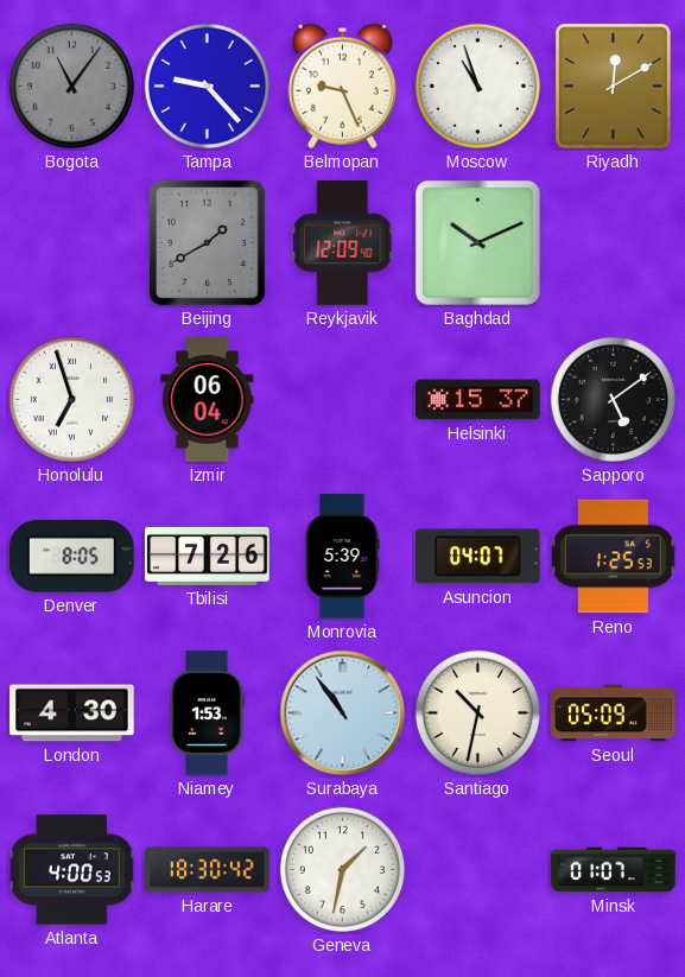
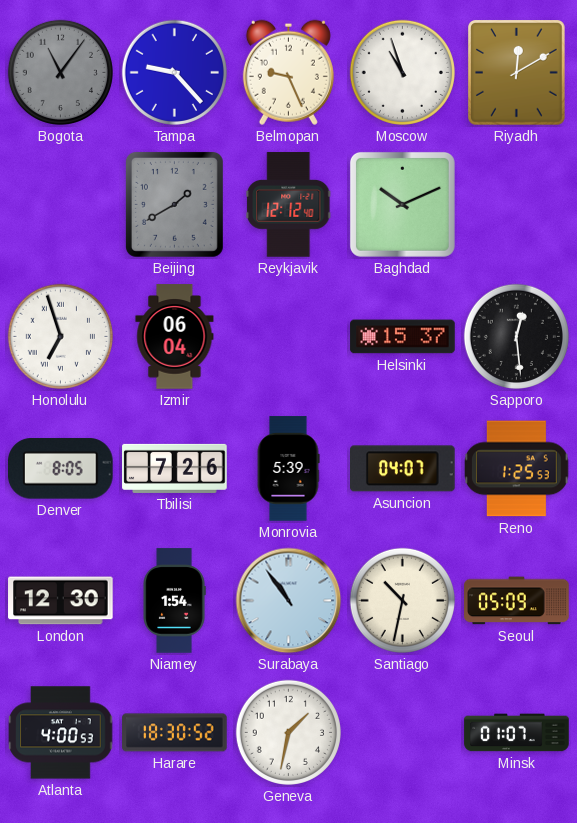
Reykjavik: 12:09 -> 12:12 (289, 205)
Sapporo: 5:09 -> 12:29 (516, 336)
London: 4:30 -> 12:30 (61, 601)
Niamey: 1:53 -> 1:54 (174, 601)
Harare: 18:30:42 -> 18:30:52 (175, 733)
